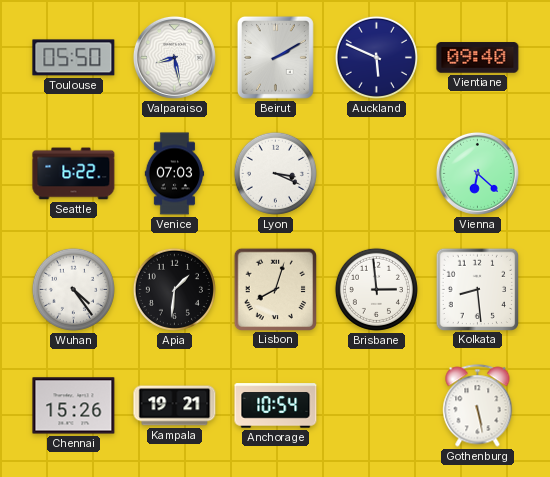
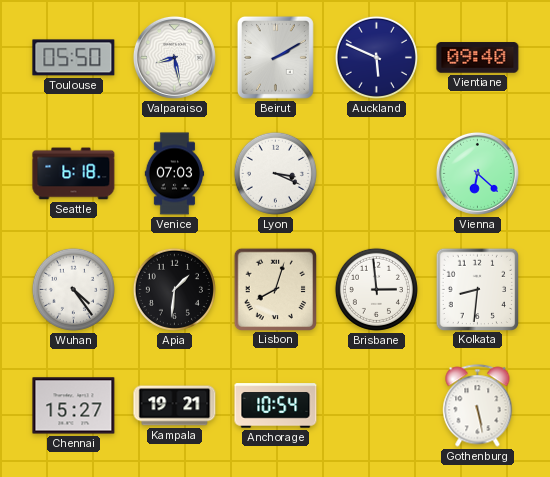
Seattle: 6:22 -> 6:18 (74, 174)
Kolkata: 8:29 -> 8:31 (477, 289)
Chennai: 15:26 -> 15:27 (74, 406)
